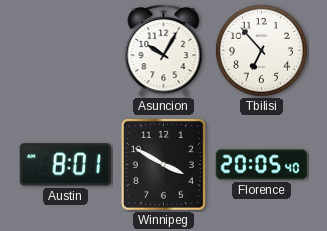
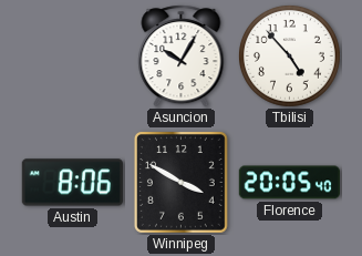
Tbilisi: 6:53 -> 4:53 (289, 55)
Austin: 8:01 -> 8:06 (72, 183)
